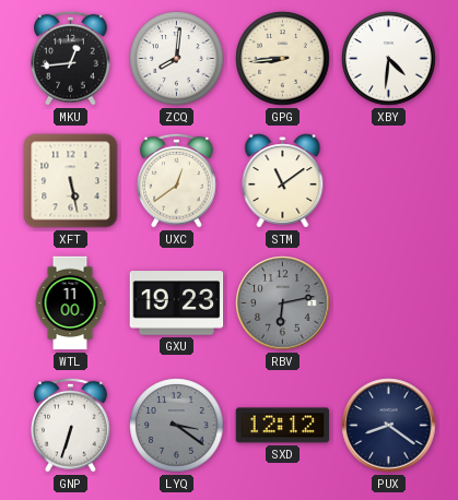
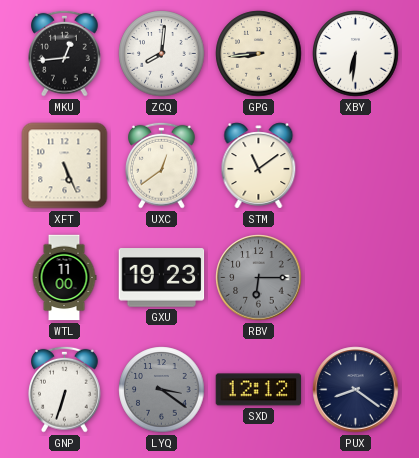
XBY: 4:31 -> 6:31 (356, 54)
XFT: 5:28 -> 5:26 (65, 166)
RBV: 6:13 -> 6:15 (259, 278)
